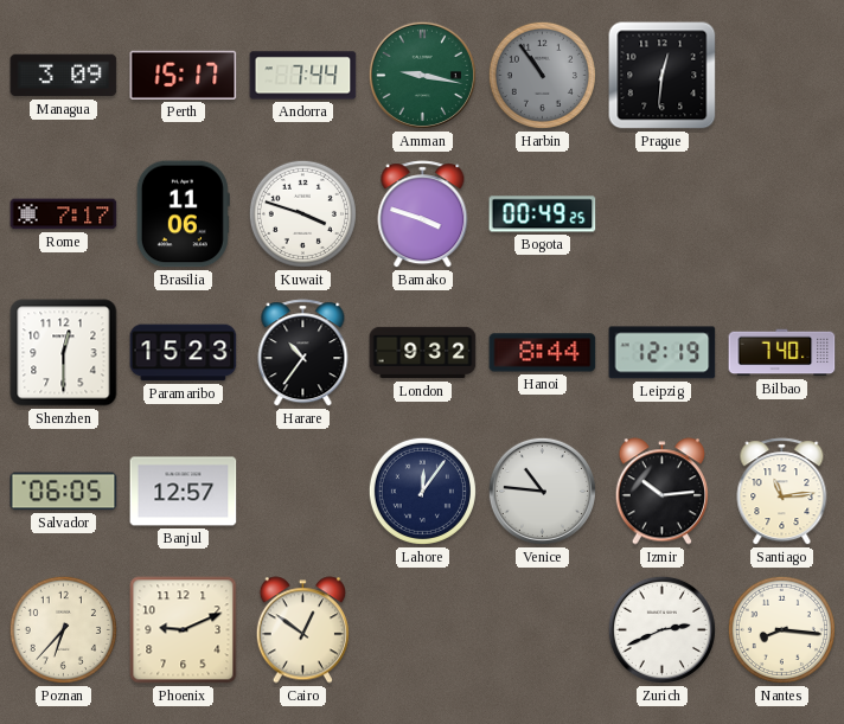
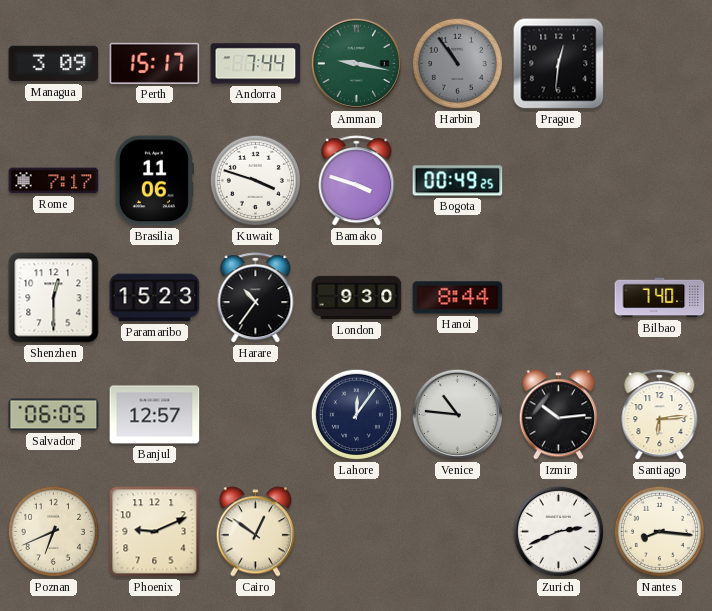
London: 9:32 -> 9:30 (357, 298)
Leipzig: 12:19 -> none (663, 353)
Santiago: 11:14 -> 6:14 (660, 415)
Poznan: 6:37 -> 6:41 (53, 531)
